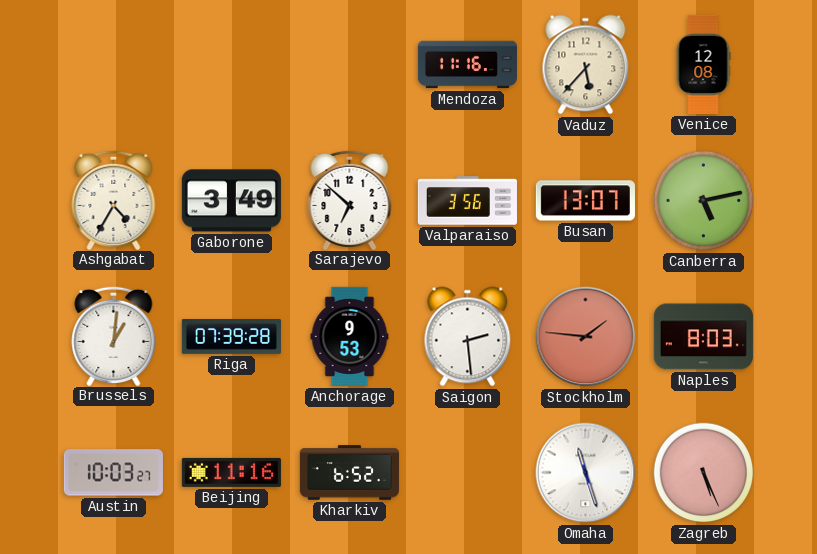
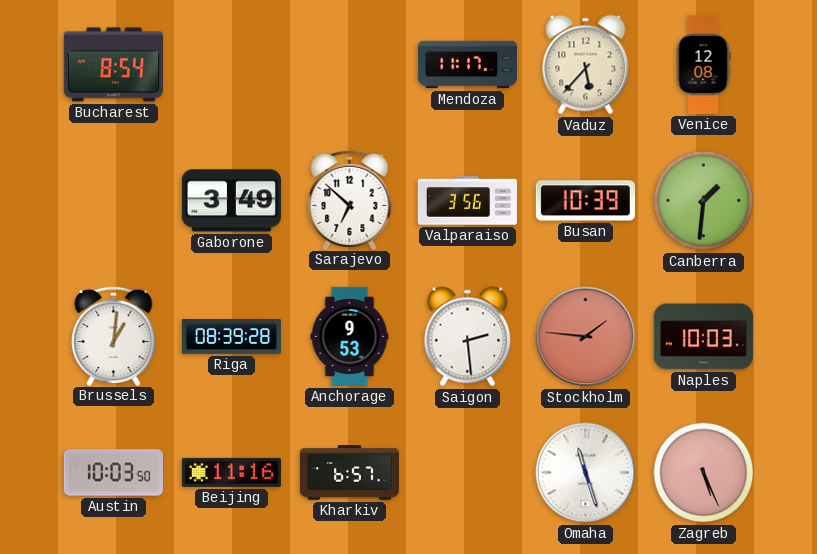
Bucharest: none -> 8:54 (113, 65)
Mendoza: 11:16 -> 11:17 (467, 65)
Ashgabat: 4:35 -> none (114, 199)
Busan: 13:07 -> 10:39 (585, 201)
Canberra: 5:13 -> 1:31 (704, 201)
Riga: 07:39 -> 08:39 (231, 337)
Naples: 8:03 -> 10:03 (703, 337)
Austin: 10:03:27 -> 10:03:50 (113, 473)
Kharkiv: 6:52 -> 6:57 (349, 473)
